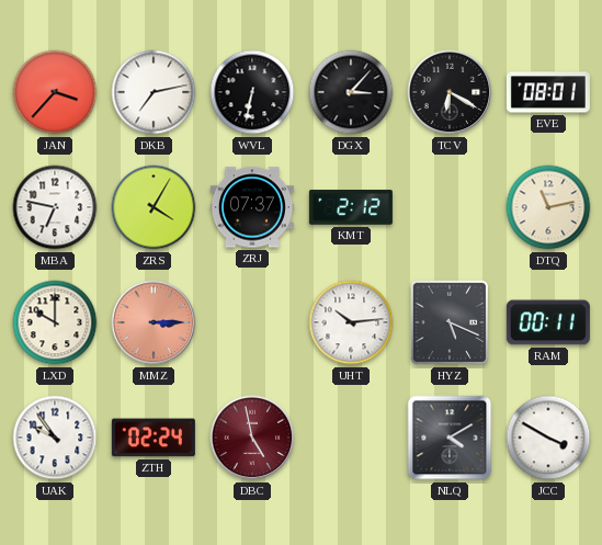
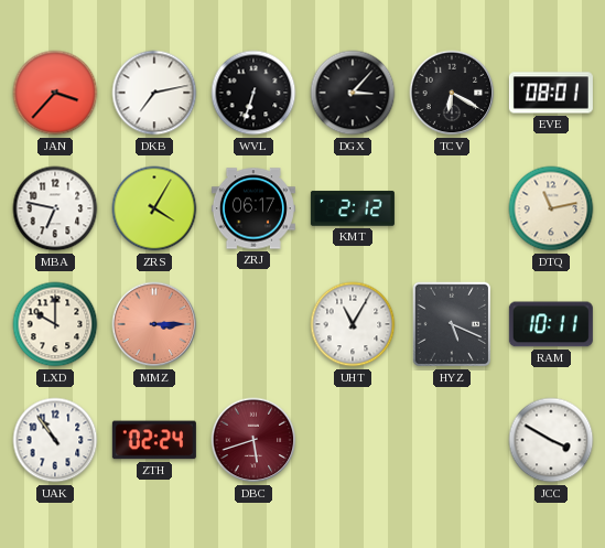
WVL: 6:32 -> 6:33 (253, 93)
ZRJ: 07:37 -> 06:17 (253, 208)
UHT: 10:14 -> 11:05 (353, 324)
RAM: 00:11 -> 10:11 (551, 324)
UAK: 9:54 -> 10:54 (55, 440)
DBC: 4:58 -> 5:42 (253, 440)
NLQ: 4:10 -> none (450, 438)
